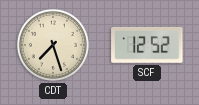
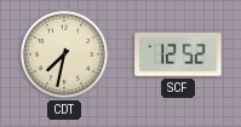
CDT: 7:27 -> 7:32 (64, 54)
